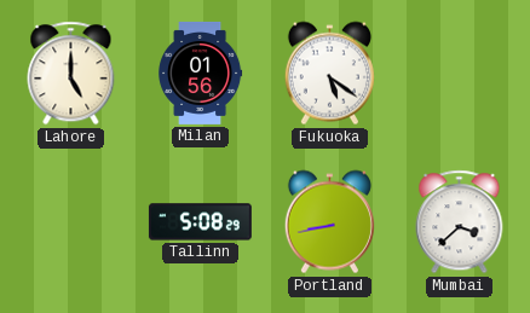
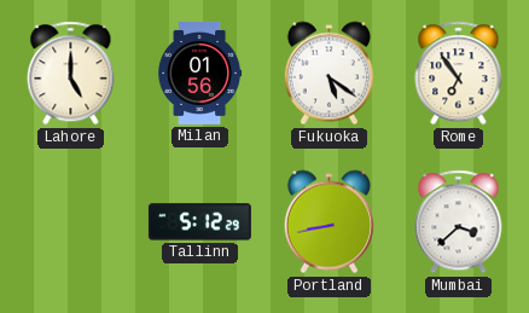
Rome: none -> 6:54 (459, 74)
Tallinn: 5:08 -> 5:12 (199, 222)
